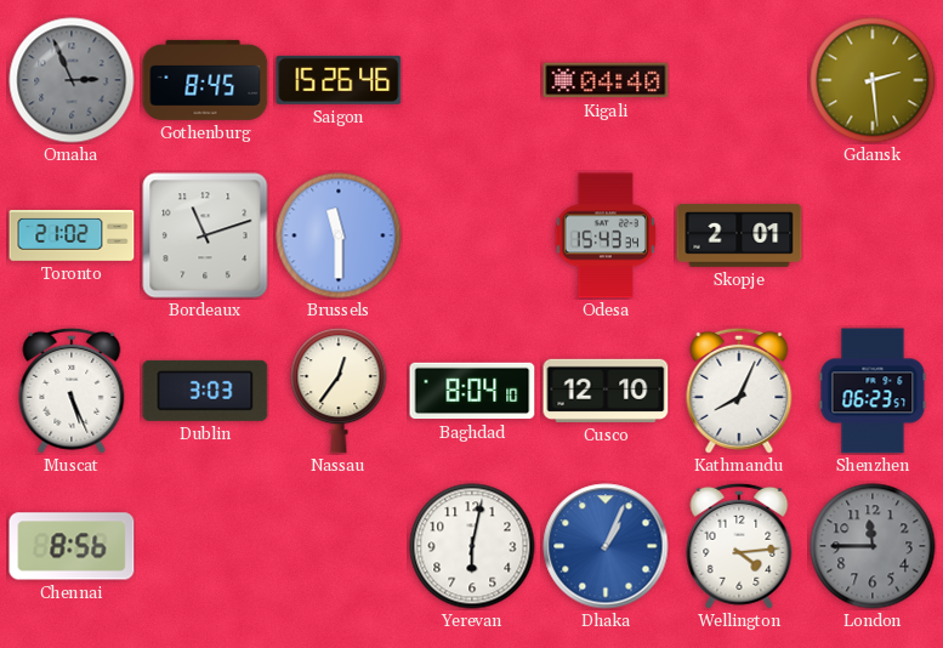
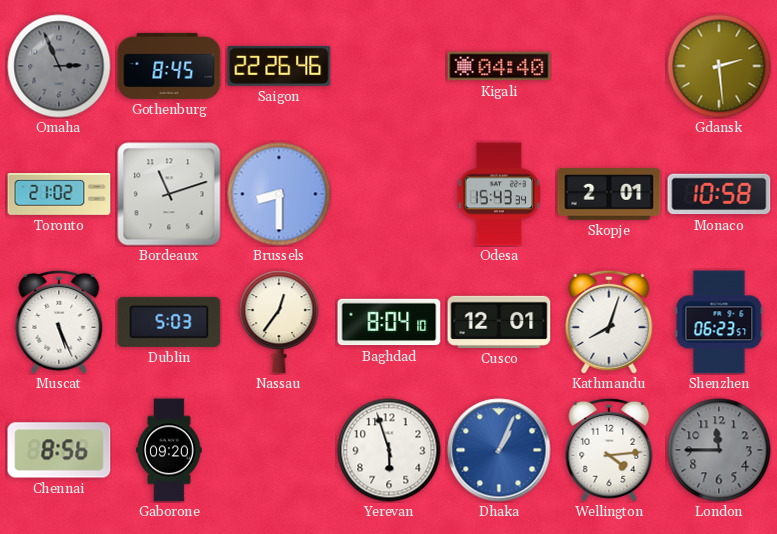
Saigon: 15:26 -> 22:26 (279, 66)
Brussels: 11:30 -> 8:30 (279, 194)
Monaco: none -> 10:58 (719, 194)
Dublin: 3:03 -> 5:03 (169, 322)
Cusco: 12:10 -> 12:01 (499, 322)
Kathmandu: 8:04 -> 8:03 (609, 322)
Gaborone: none -> 09:20 (169, 450)
Yerevan: 6:02 -> 5:57 (389, 450)
